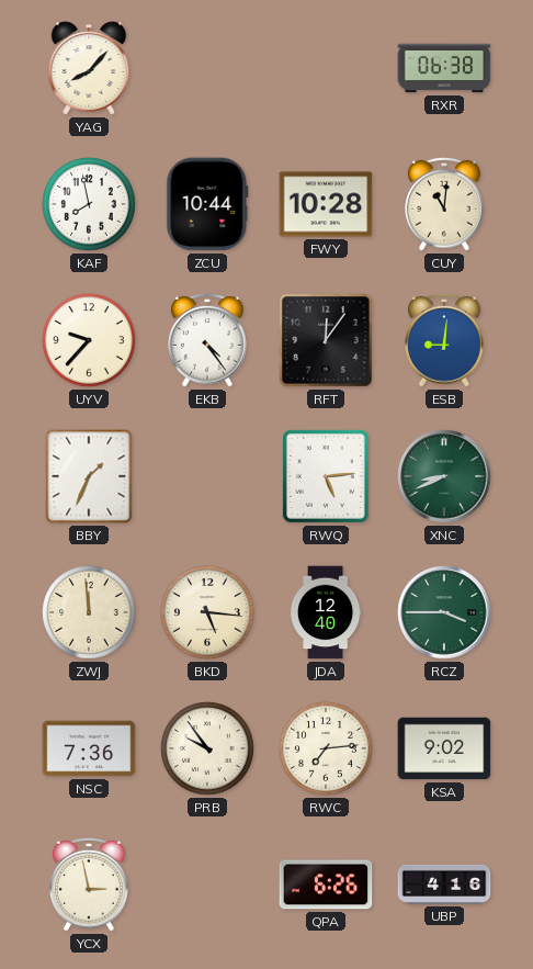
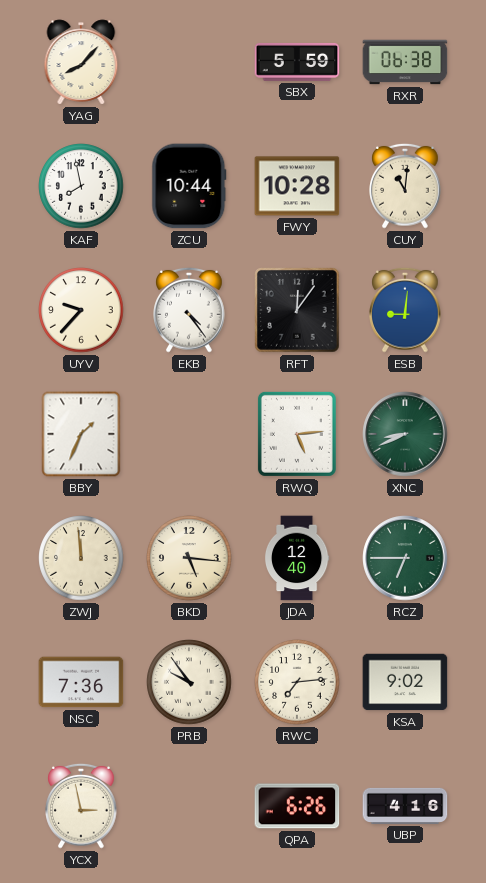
SBX: none -> 5:59 (297, 62)
RCZ: 3:45 -> 6:45 (405, 558)
